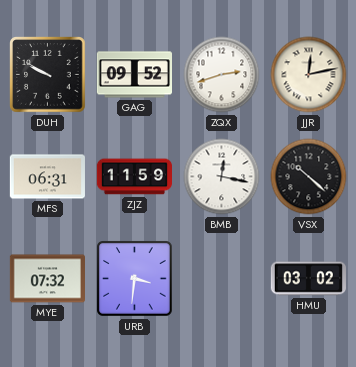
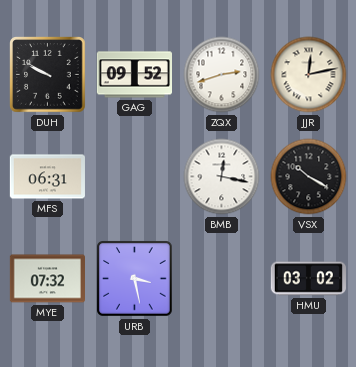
ZJZ: 11:59 -> none (134, 177)
VSX: 10:22 -> 10:20 (309, 177)
URB: 3:31 -> 3:28 (135, 279)
